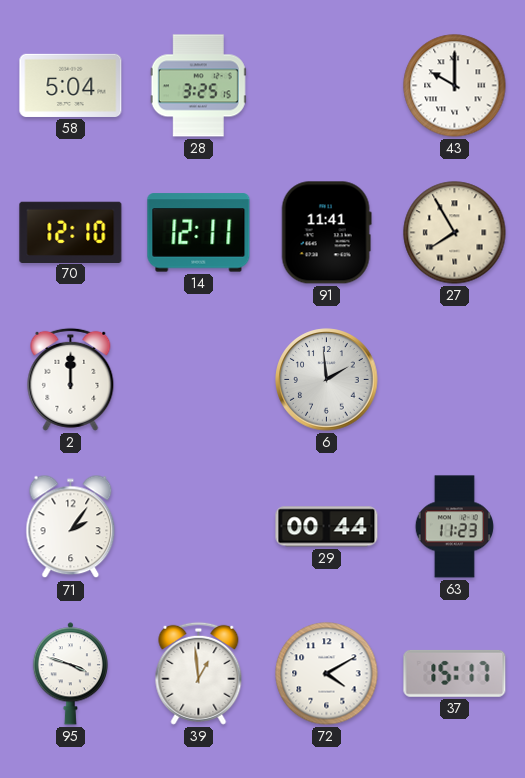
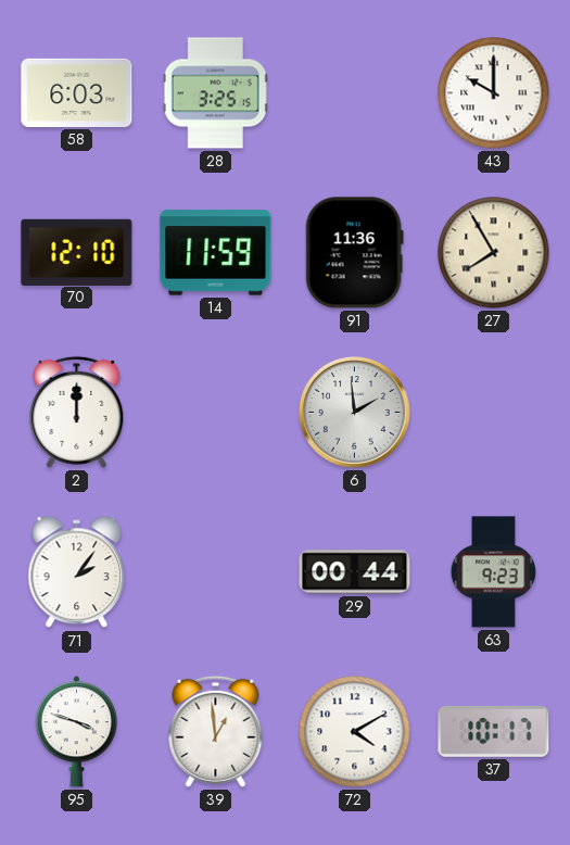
58: 5:04 -> 6:03 (77, 92)
14: 12:11 -> 11:59 (216, 253)
91: 11:41 -> 11:36 (354, 253)
63: 11:23 -> 9:23 (493, 572)
37: 15:17 -> 10:17 (494, 731)
